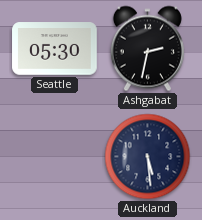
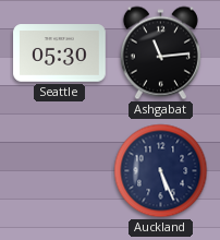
Ashgabat: 2:32 -> 11:14 (160, 53)
Auckland: 5:29 -> 5:26 (161, 171)
